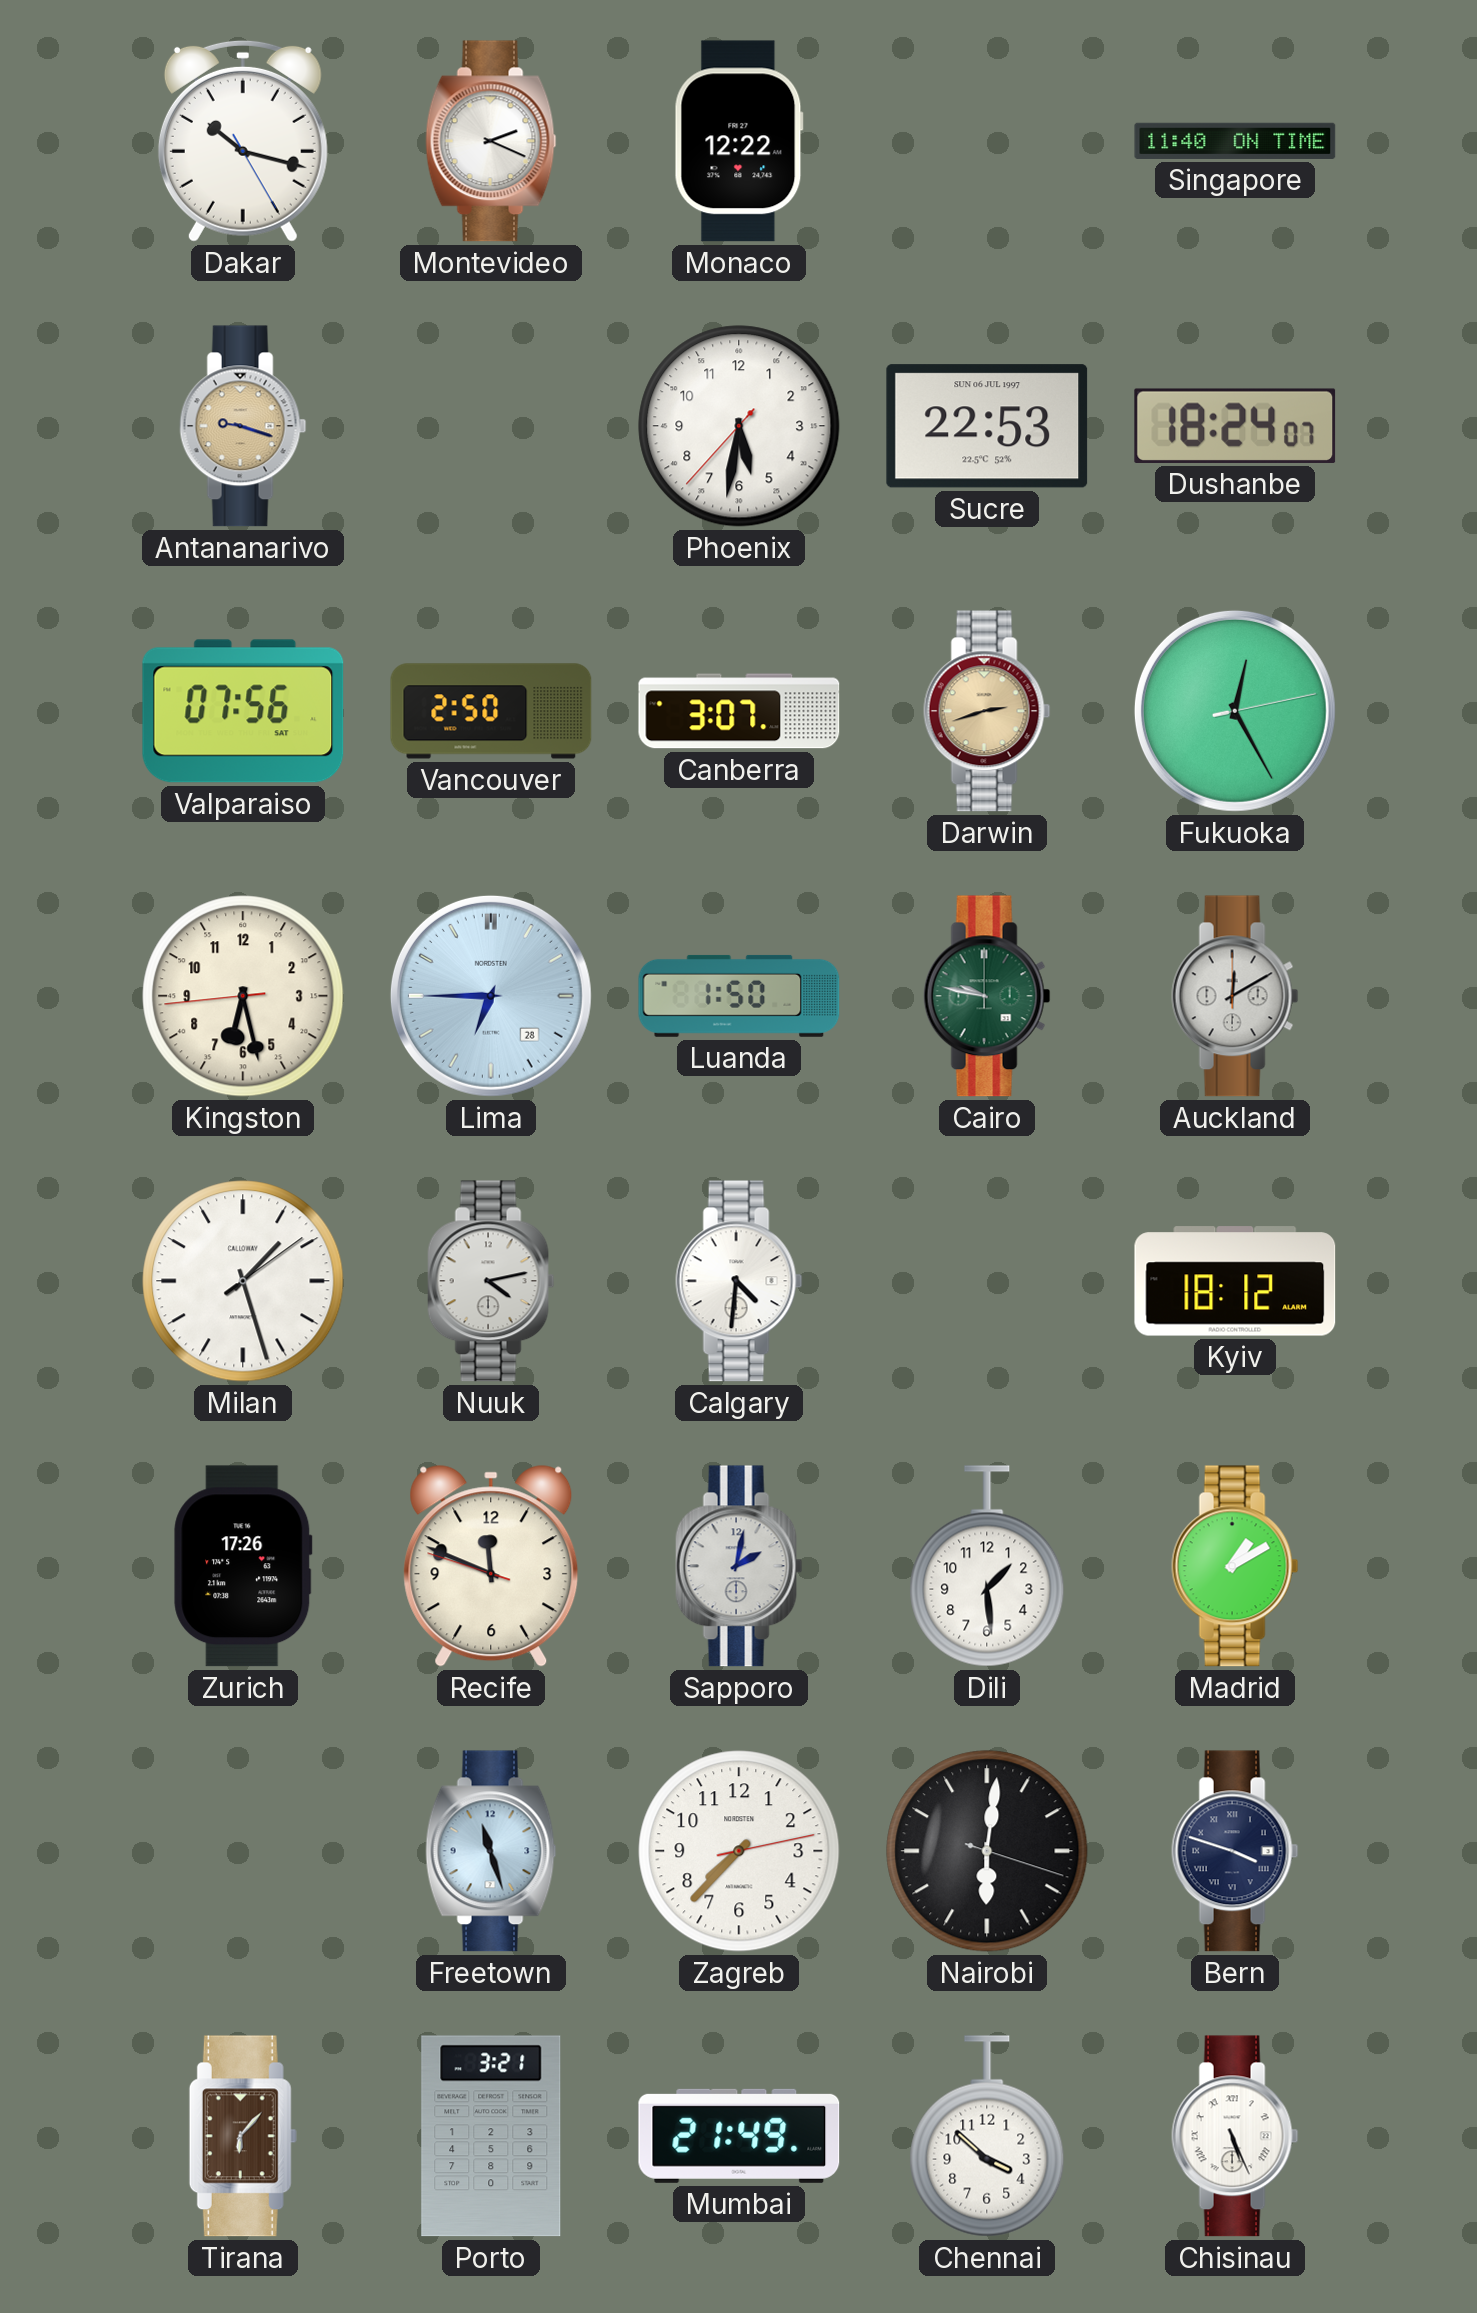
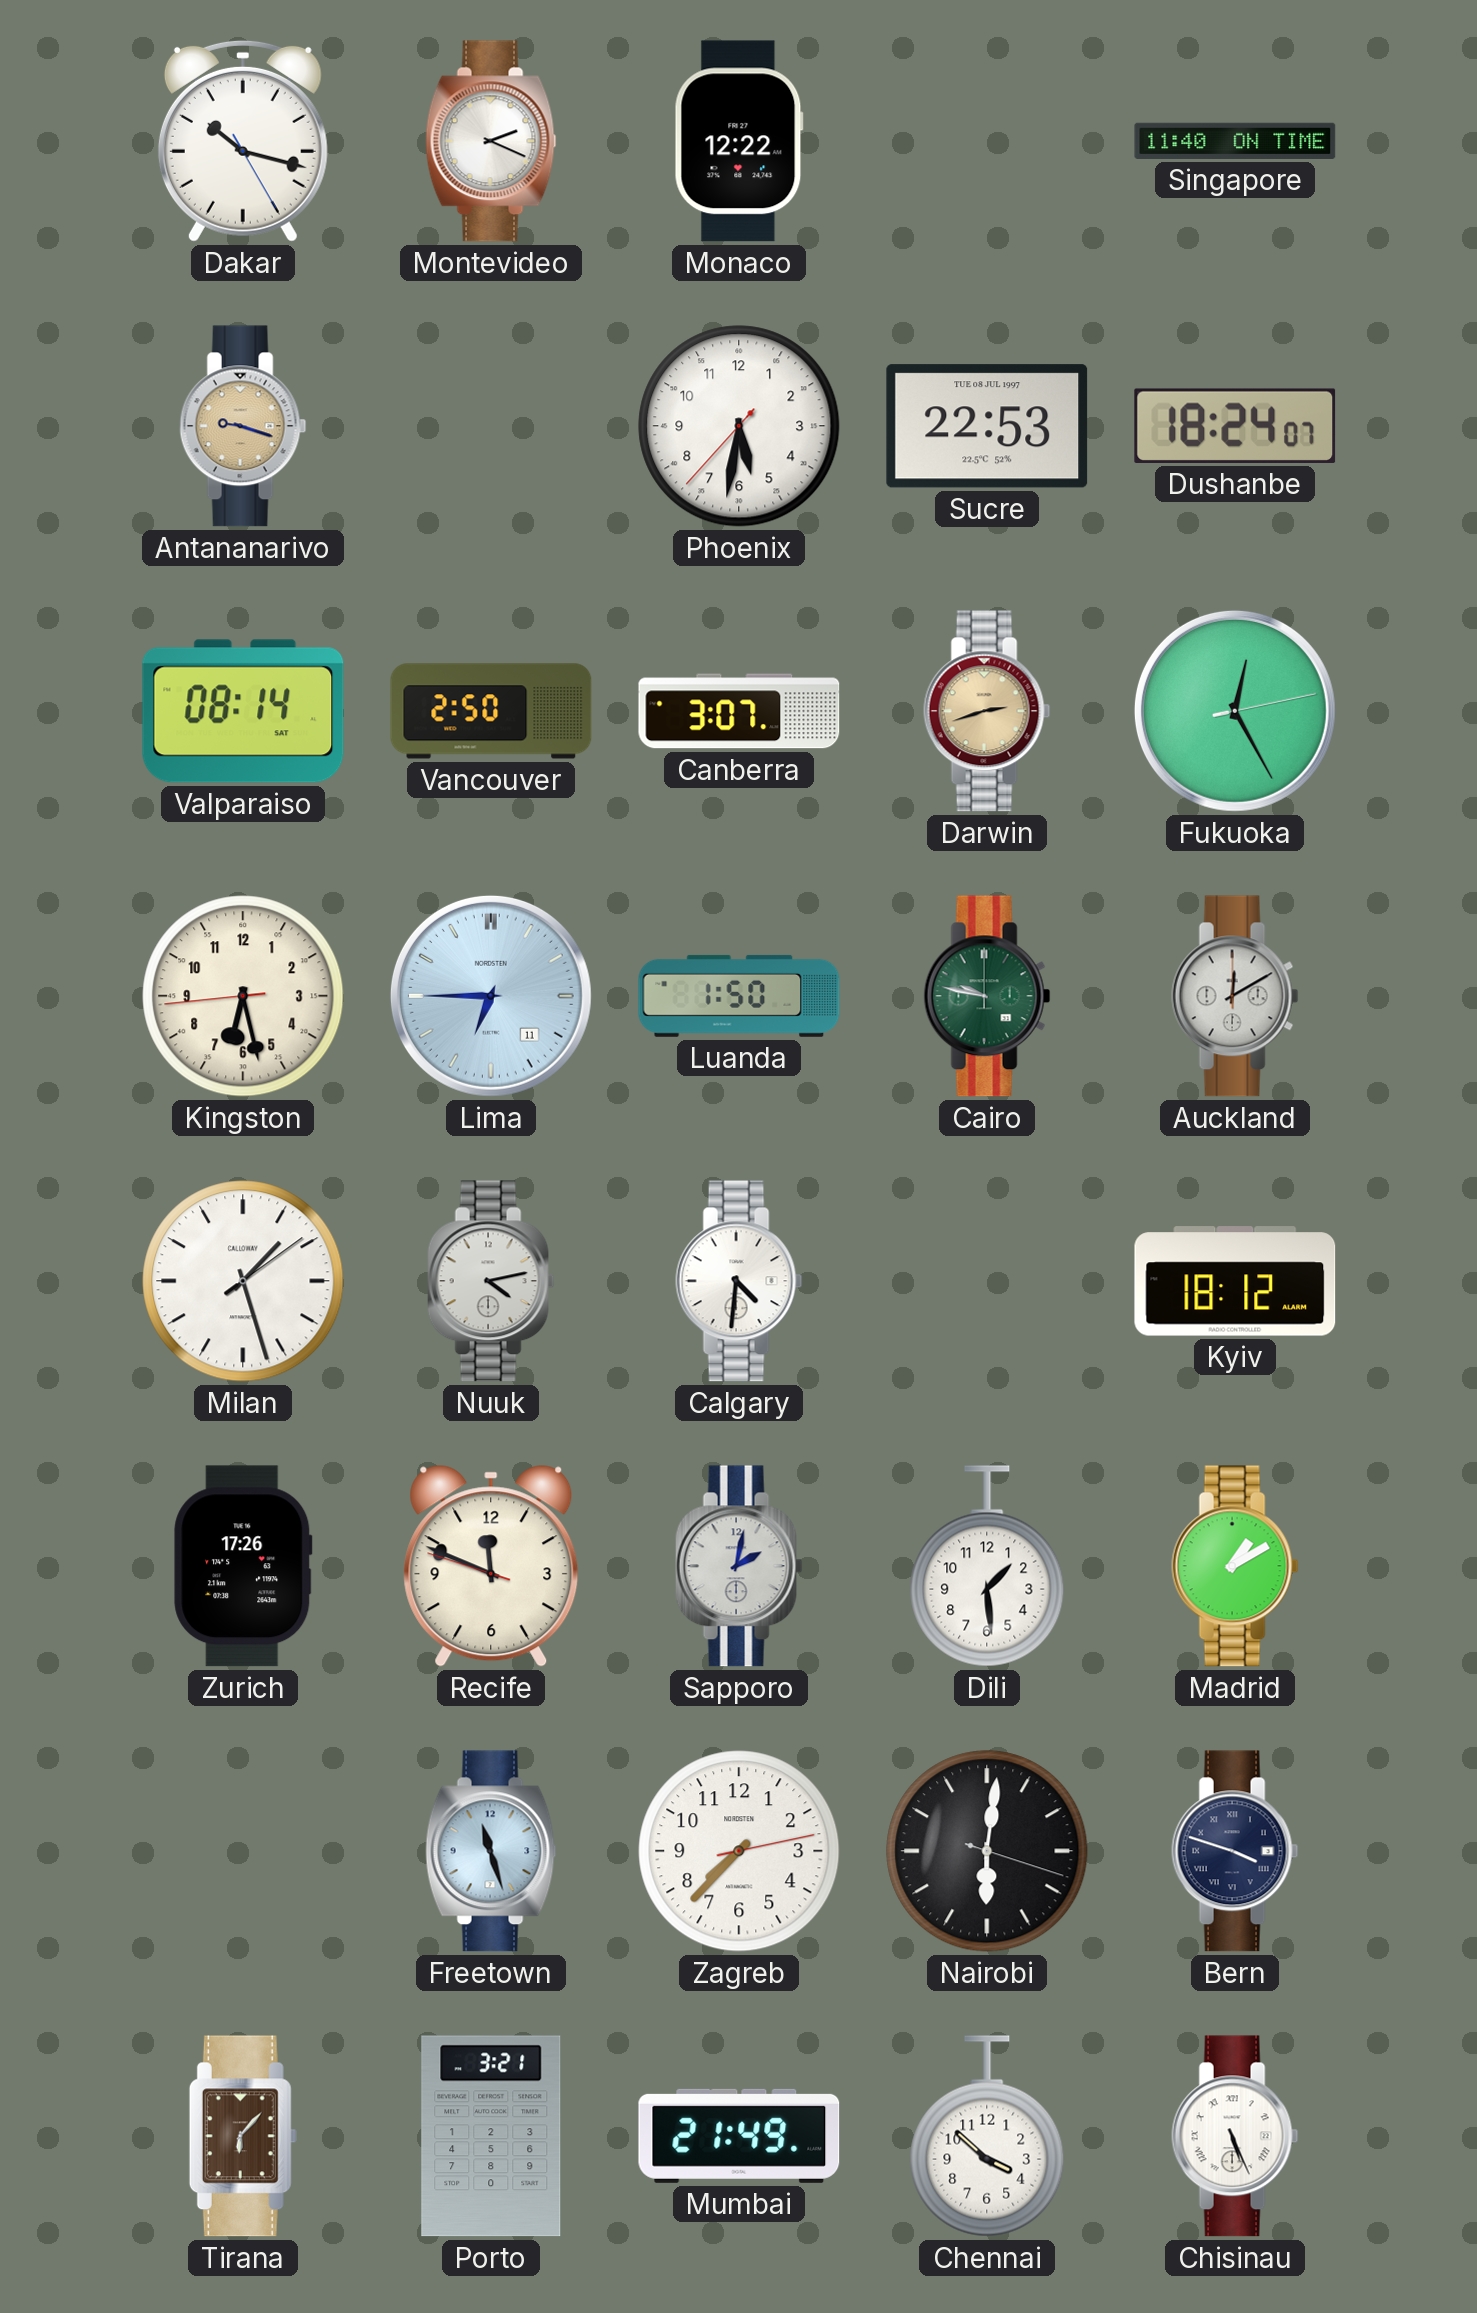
Sucre date: SUN 06 JUL 1997 -> TUE 08 JUL 1997 (987, 426)
Valparaiso: 07:56 -> 08:14 (243, 711)
Lima date: 28 -> 11 (491, 996)
